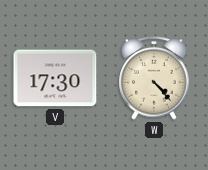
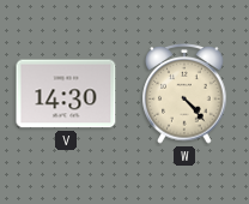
V: 17:30 -> 14:30 (66, 94)
